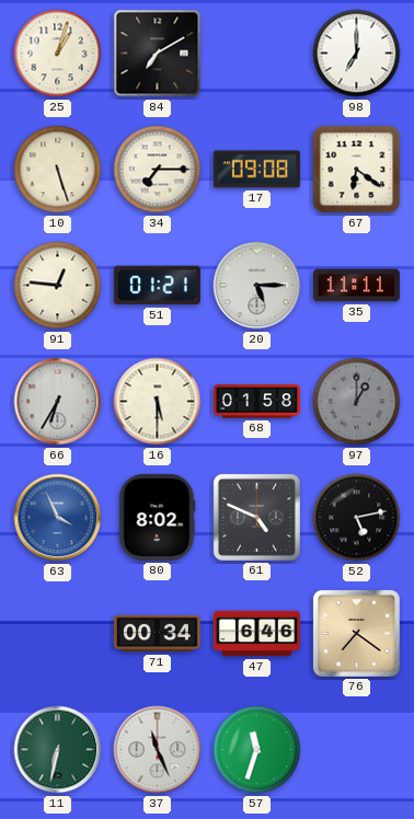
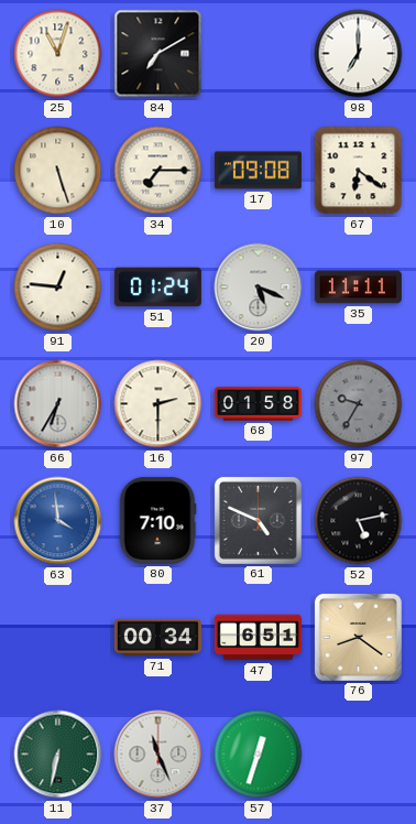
25: 1:03 -> 11:03 (58, 54)
51: 01:21 -> 01:24 (157, 288)
20: 5:15 -> 5:19 (259, 288)
16: 5:30 -> 2:30 (158, 404)
97: 1:00 -> 9:35 (359, 404)
63: 3:56 -> 3:59 (58, 521)
80: 8:02 -> 7:10 (157, 520)
47: 6:46 -> 6:51 (258, 638)
76: 7:21 -> 8:21 (358, 637)
57: 11:33 -> 12:33 (259, 755)
